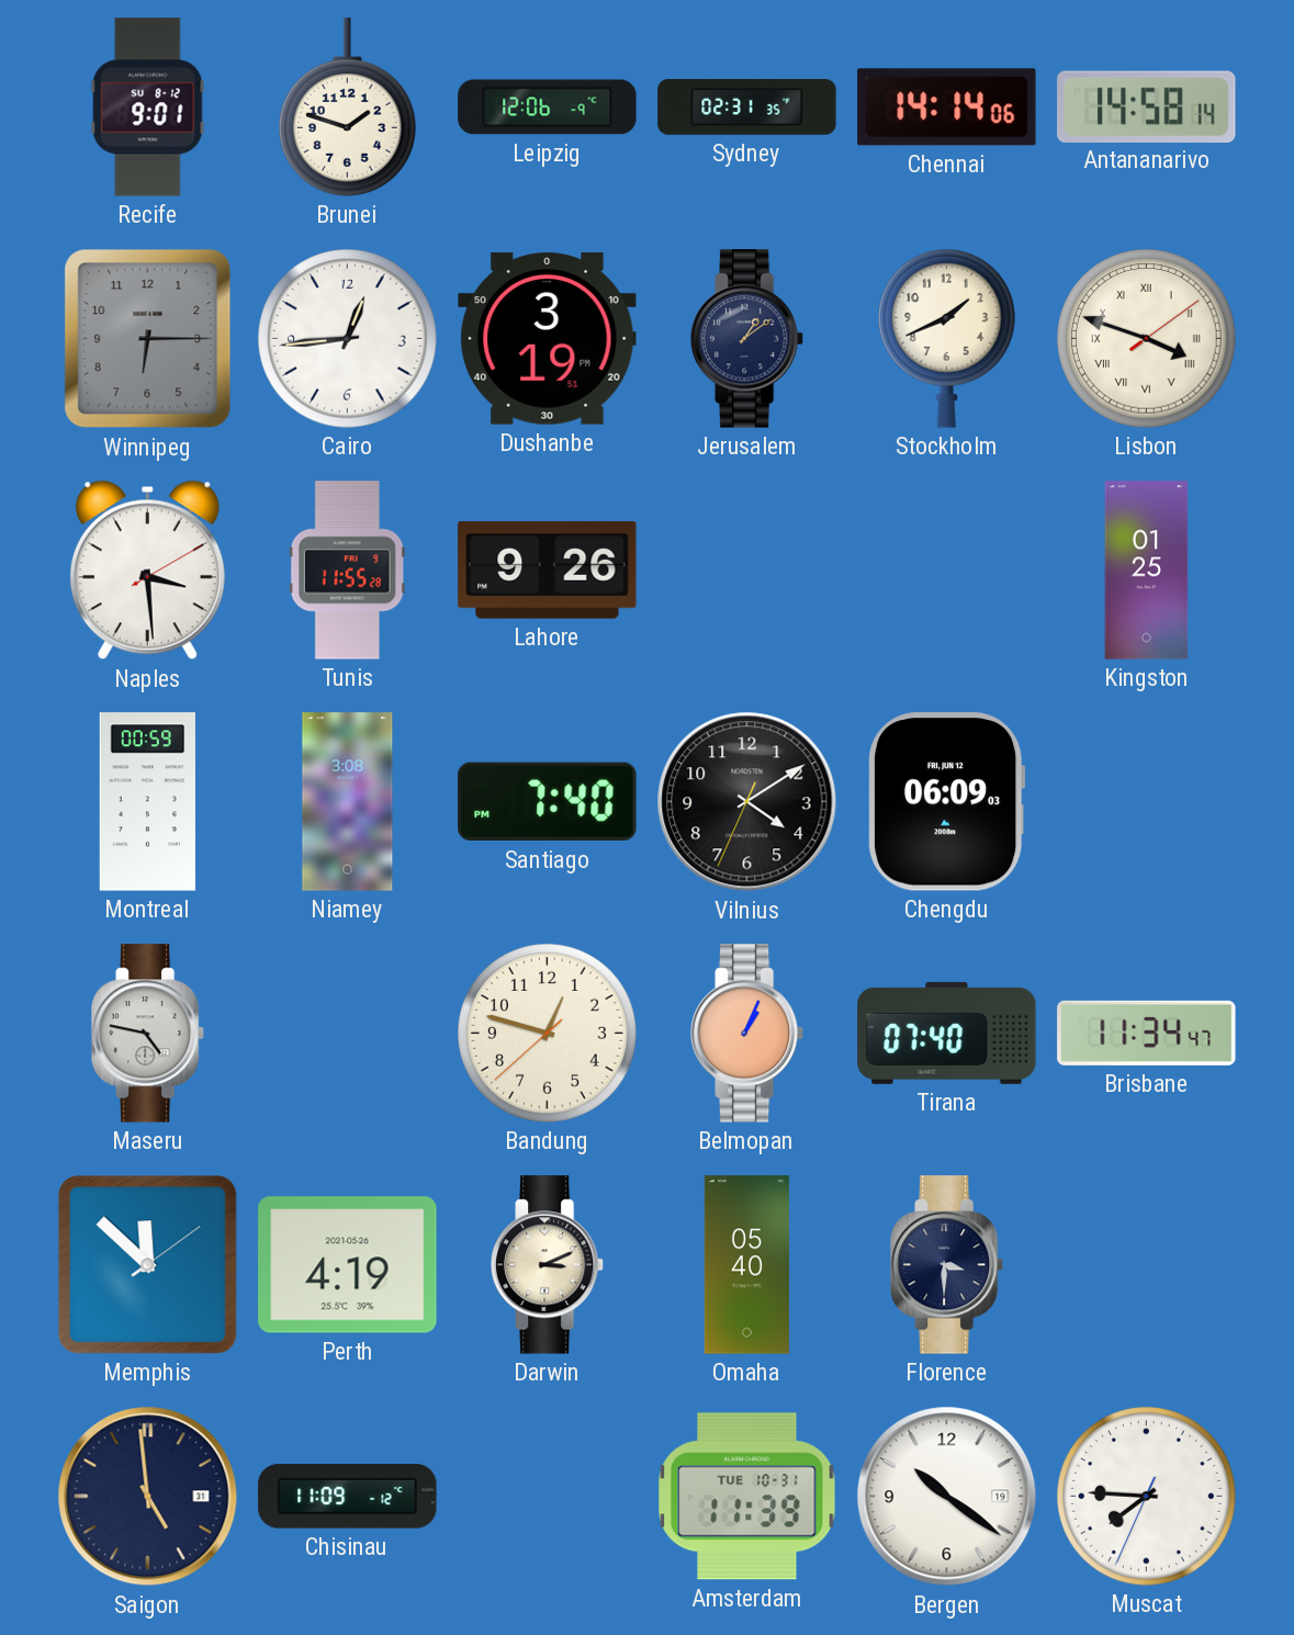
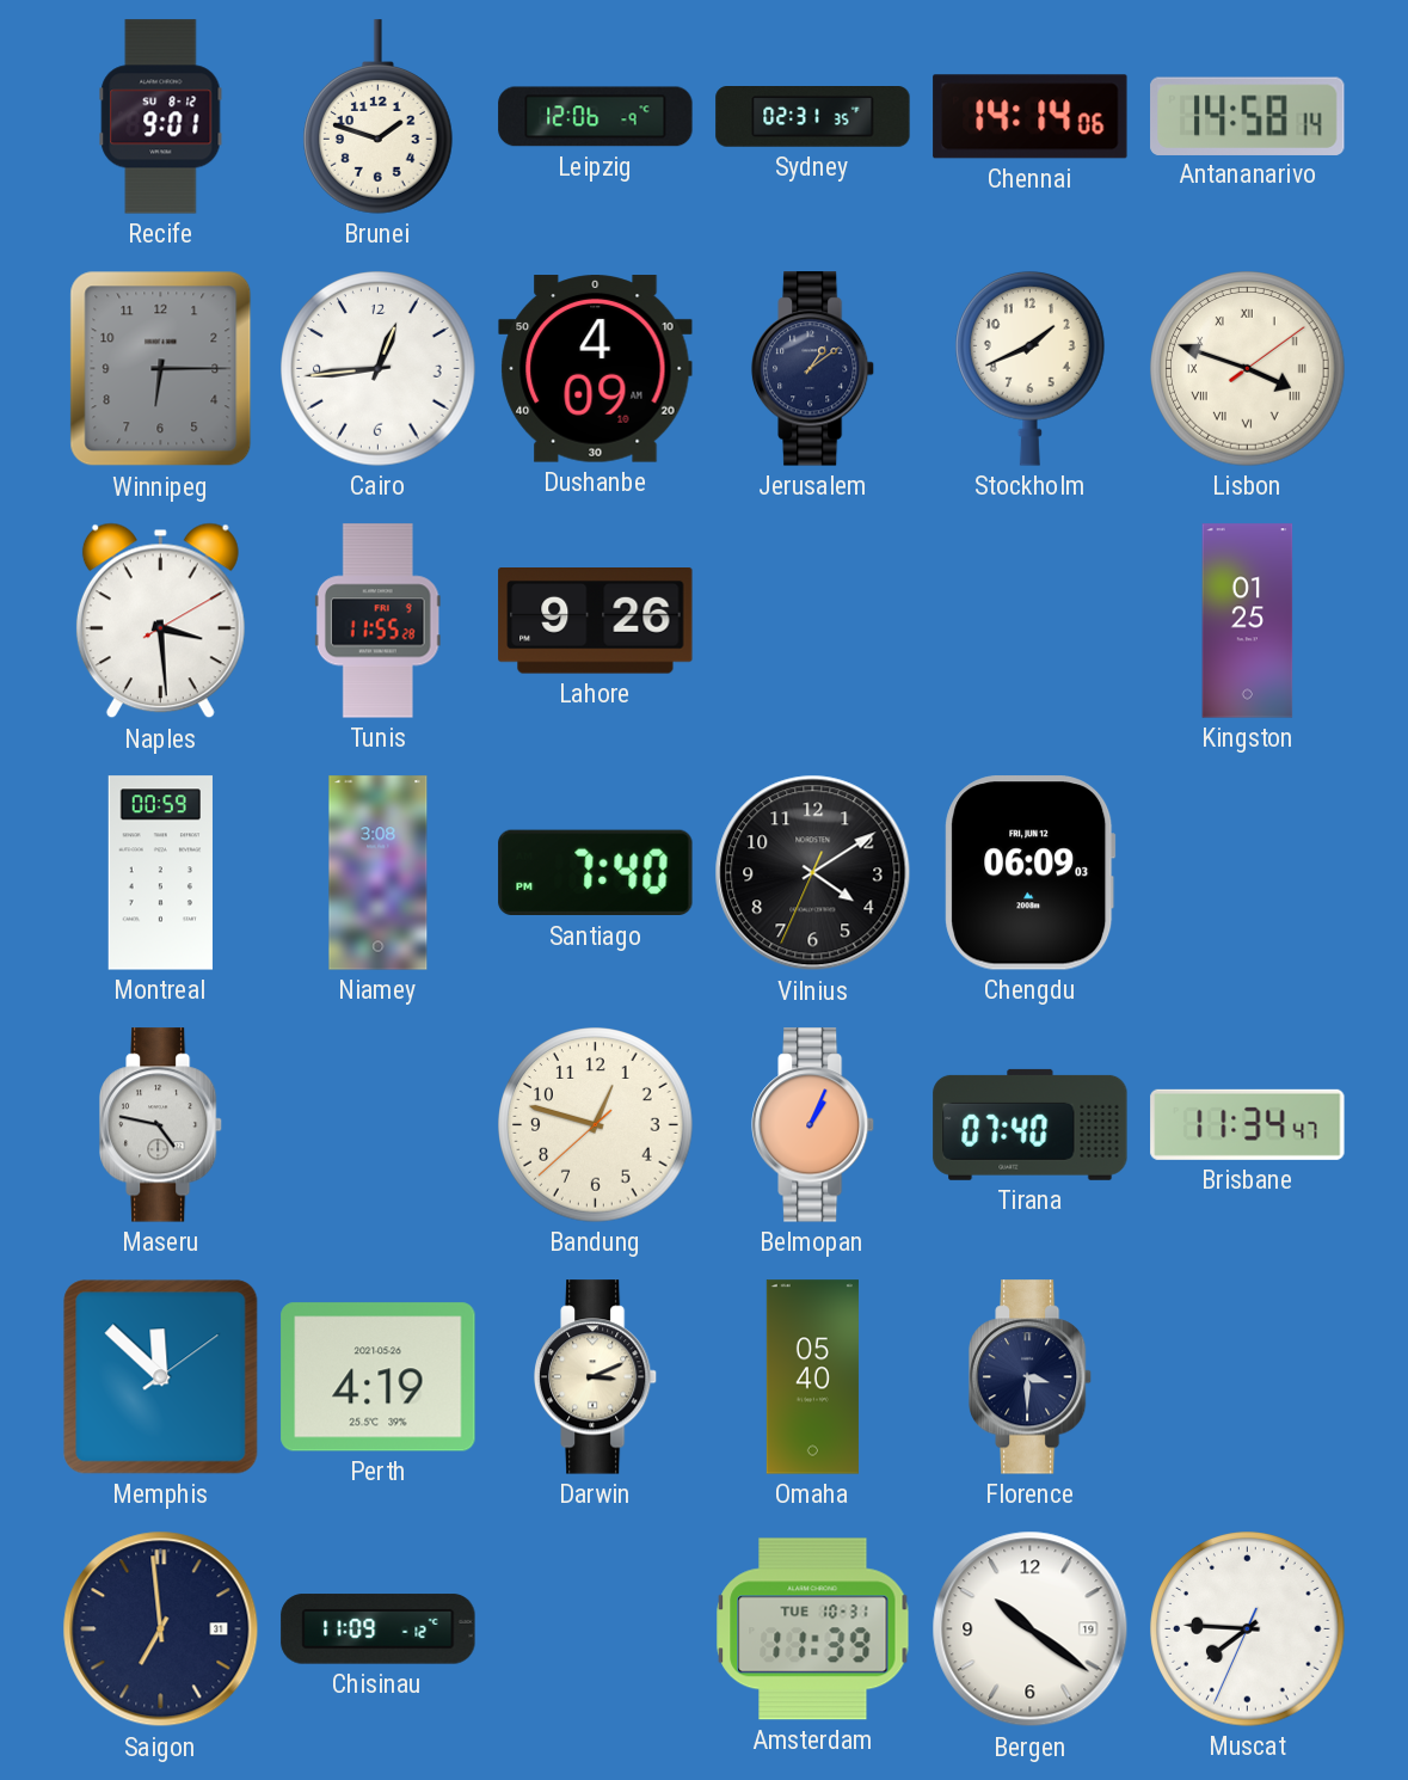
Dushanbe: 3:19 -> 4:09 (596, 369)
Saigon: 4:59 -> 6:59 (161, 1629)
